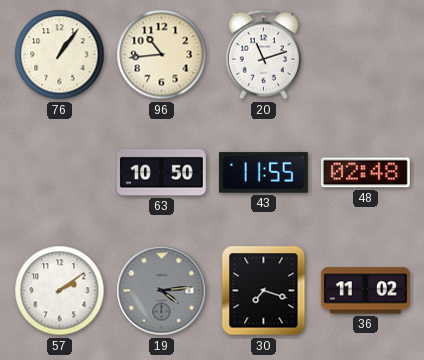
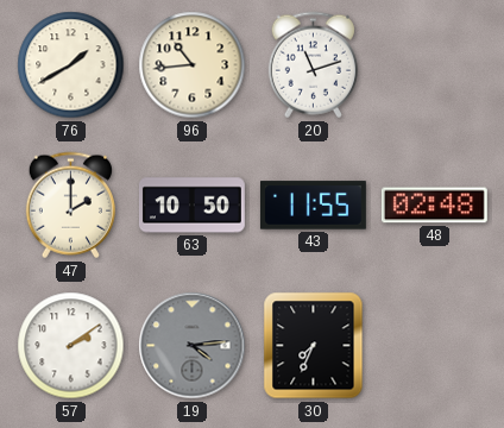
76: 1:06 -> 1:40 (71, 65)
47: none -> 2:00 (70, 206)
30: 7:18 -> 7:34 (314, 346)
36: 11:02 -> none (365, 291)
